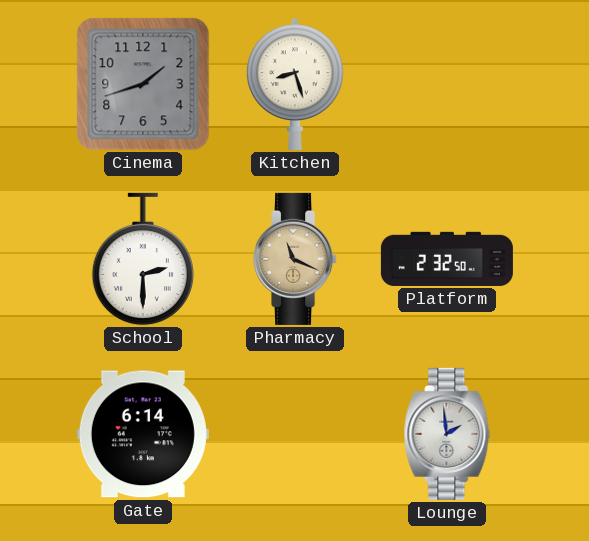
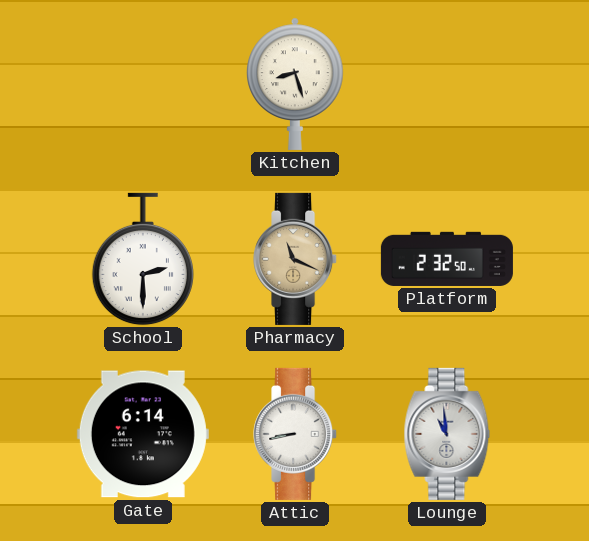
Cinema: 1:42 -> none (143, 84)
Attic: none -> 8:43 (296, 434)
Lounge: 1:59 -> 10:59 (447, 434)
